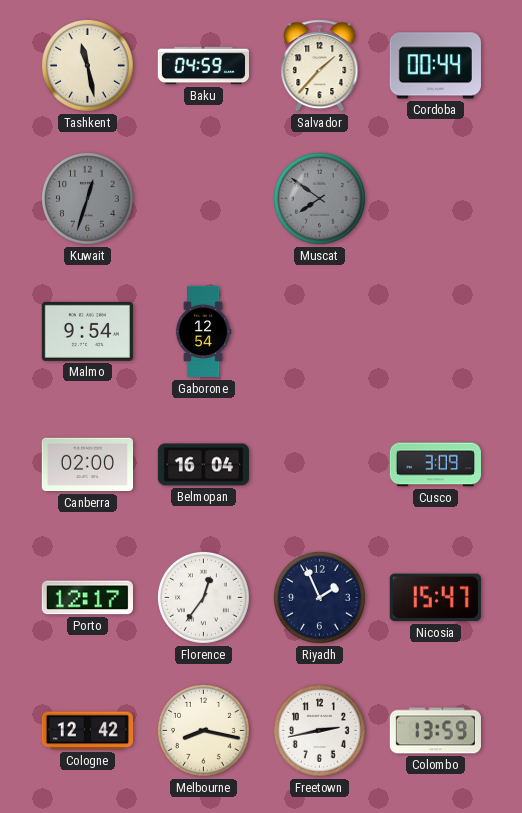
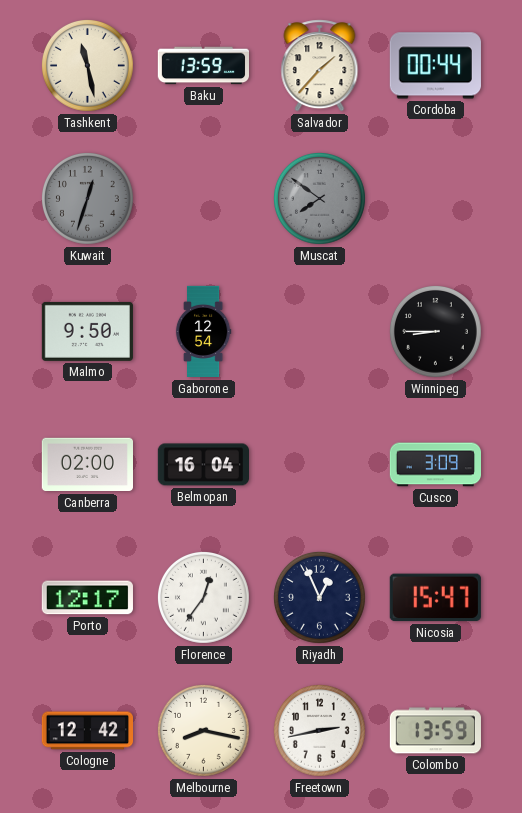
Baku: 04:59 -> 13:59 (203, 66)
Malmo: 9:54 -> 9:50 (87, 331)
Winnipeg: none -> 8:45 (435, 331)
Riyadh: 1:56 -> 12:56 (319, 597)
